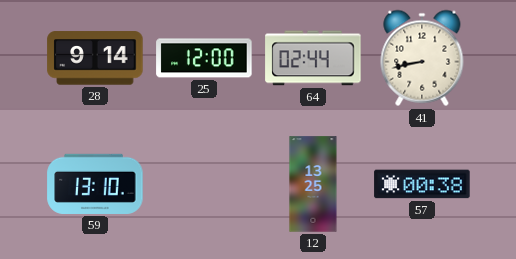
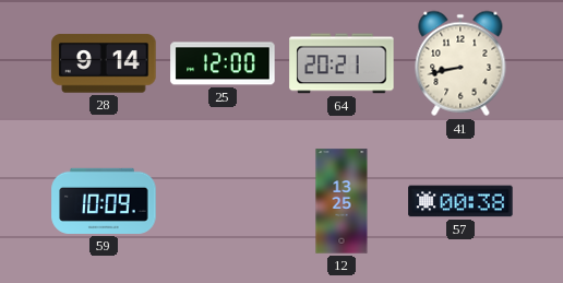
64: 02:44 -> 20:21 (342, 63)
59: 13:10 -> 10:09 (104, 201)
